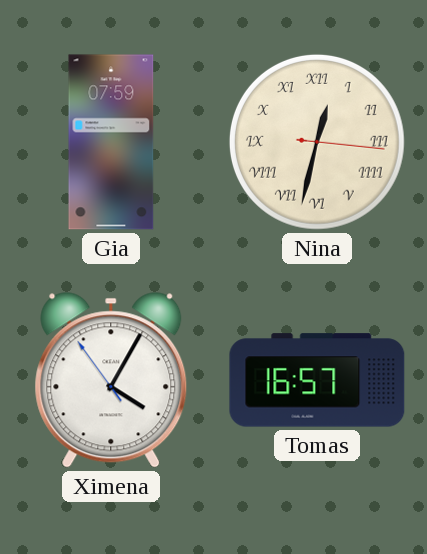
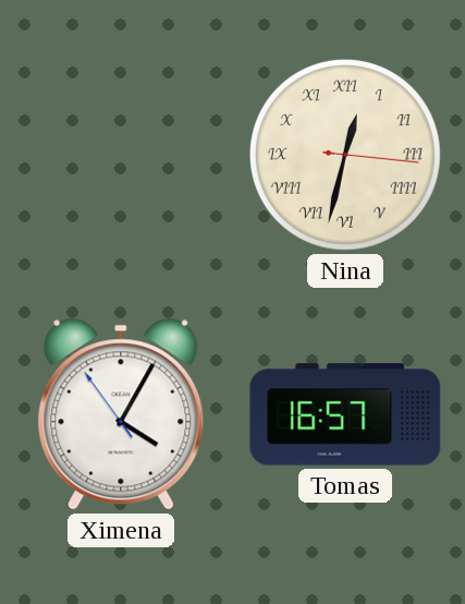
Gia: 07:59 -> none (111, 142)
